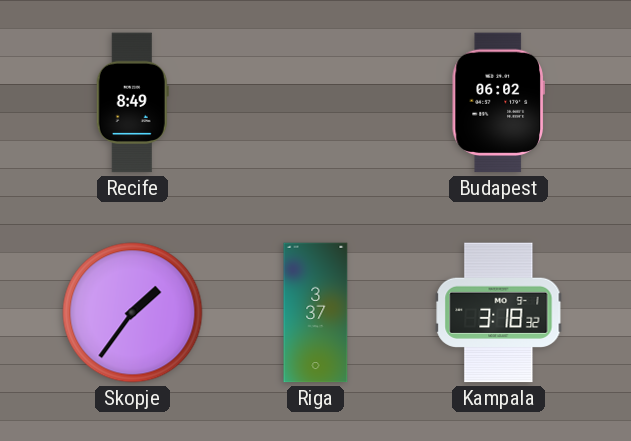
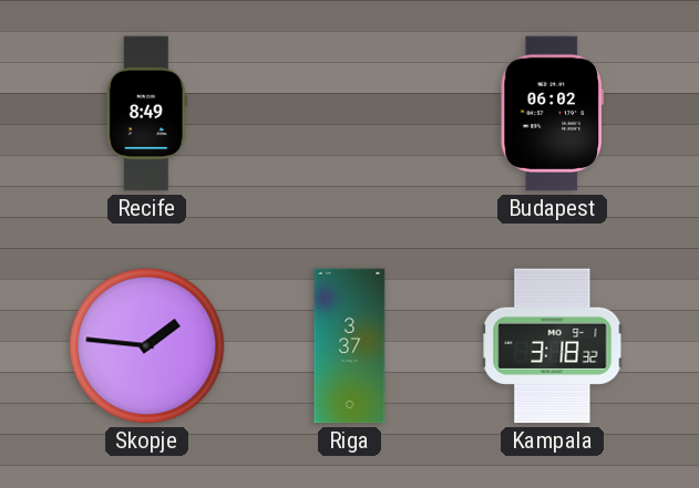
Skopje: 1:36 -> 1:46 (147, 346)
